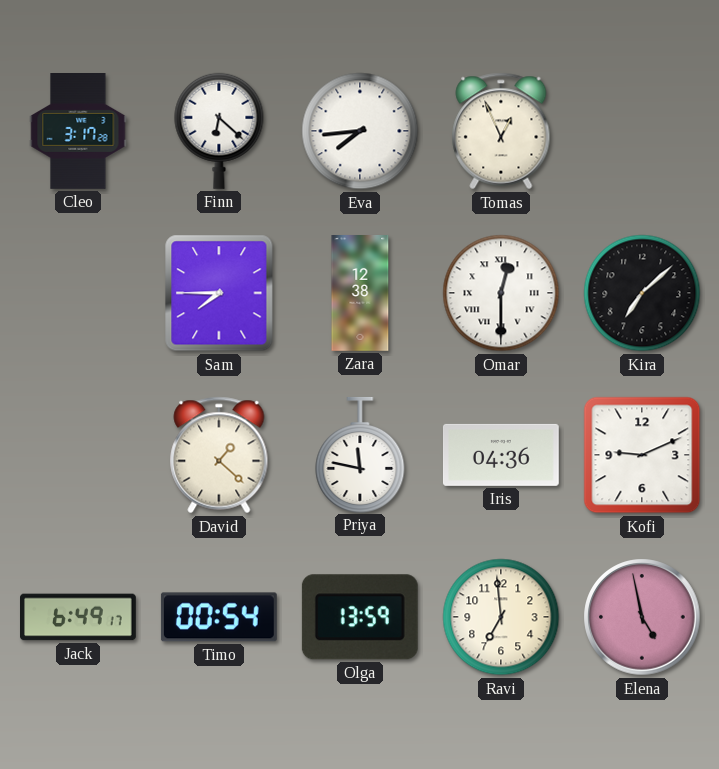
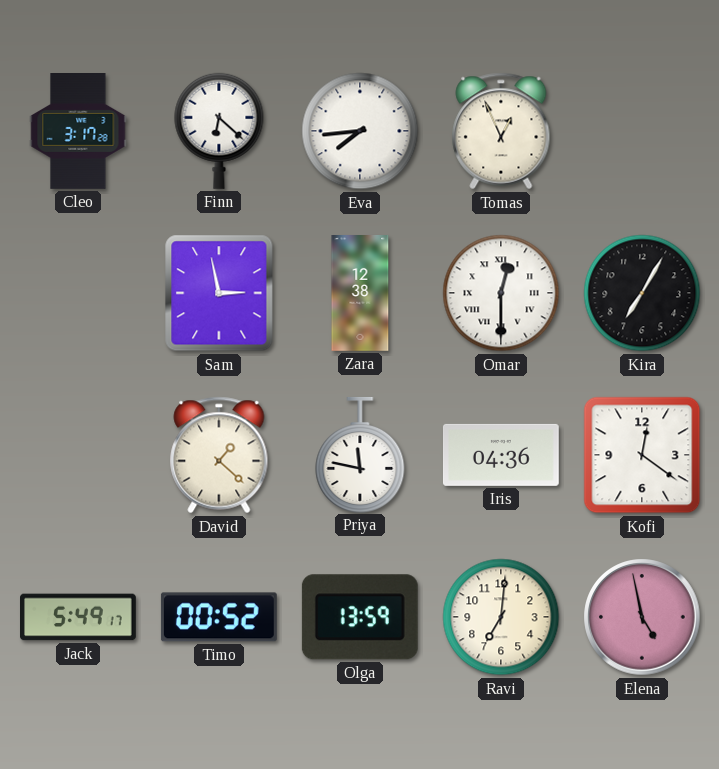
Sam: 7:45 -> 2:58 (219, 293)
Kira: 7:08 -> 7:05 (642, 293)
Kofi: 9:11 -> 12:21 (642, 455)
Jack: 6:49 -> 5:49 (79, 617)
Timo: 00:54 -> 00:52 (219, 617)
Ravi: 6:59 -> 7:01 (501, 617)
